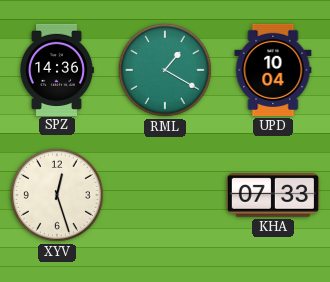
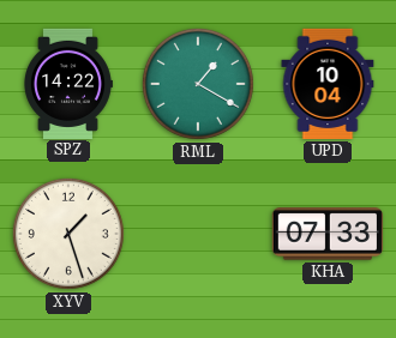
SPZ: 14:36 -> 14:22 (68, 83)
XYV: 12:27 -> 1:27 (68, 234)
